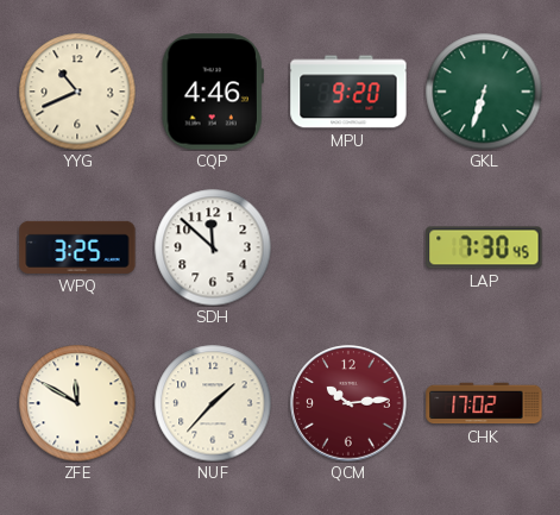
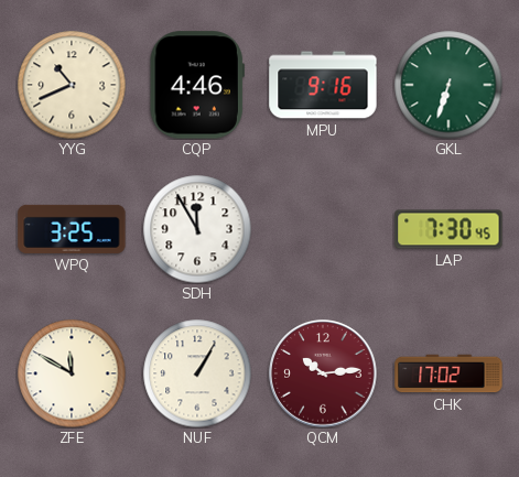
MPU: 9:20 -> 9:16 (323, 85)
SDH: 11:52 -> 11:55 (197, 229)
NUF: 1:37 -> 1:05 (197, 373)
